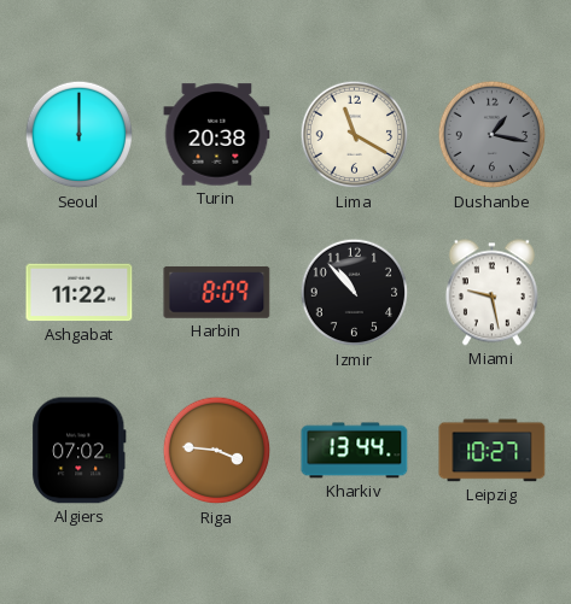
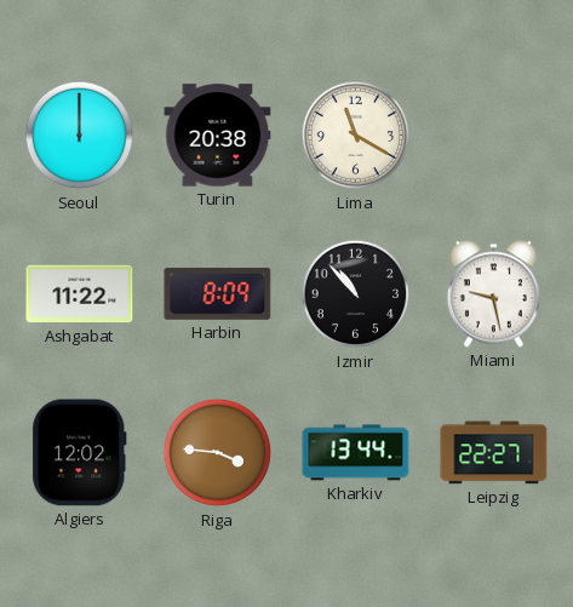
Dushanbe: 1:17 -> none (493, 135)
Algiers: 07:02 -> 12:02 (80, 453)
Leipzig: 10:27 -> 22:27 (494, 453)
